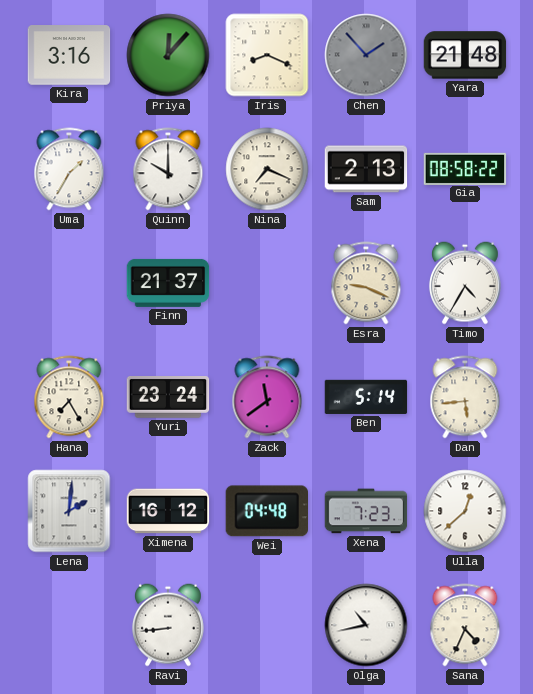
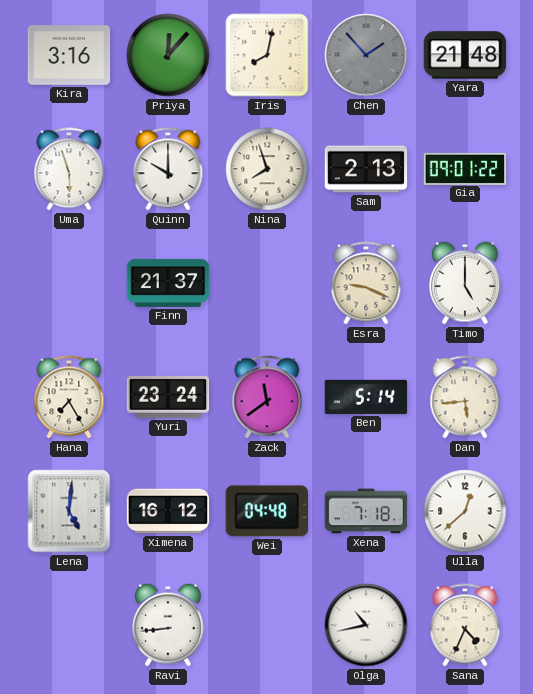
Iris: 8:19 -> 8:02 (267, 55)
Uma: 1:35 -> 5:57 (69, 169)
Nina: 7:19 -> 7:57 (267, 169)
Gia: 08:58 -> 09:01 (465, 168)
Timo: 4:35 -> 5:00 (465, 283)
Lena: 2:01 -> 5:01 (69, 511)
Xena: 7:23 -> 7:18 (366, 511)
